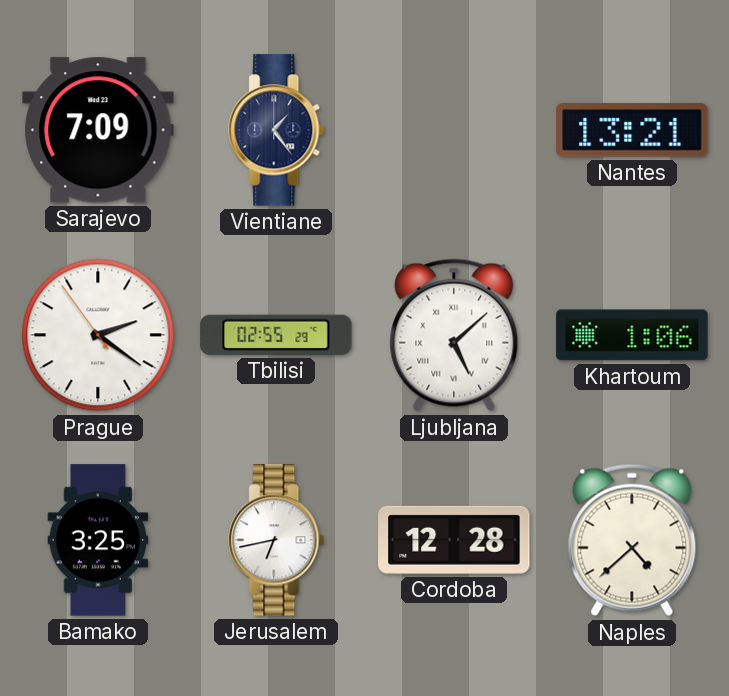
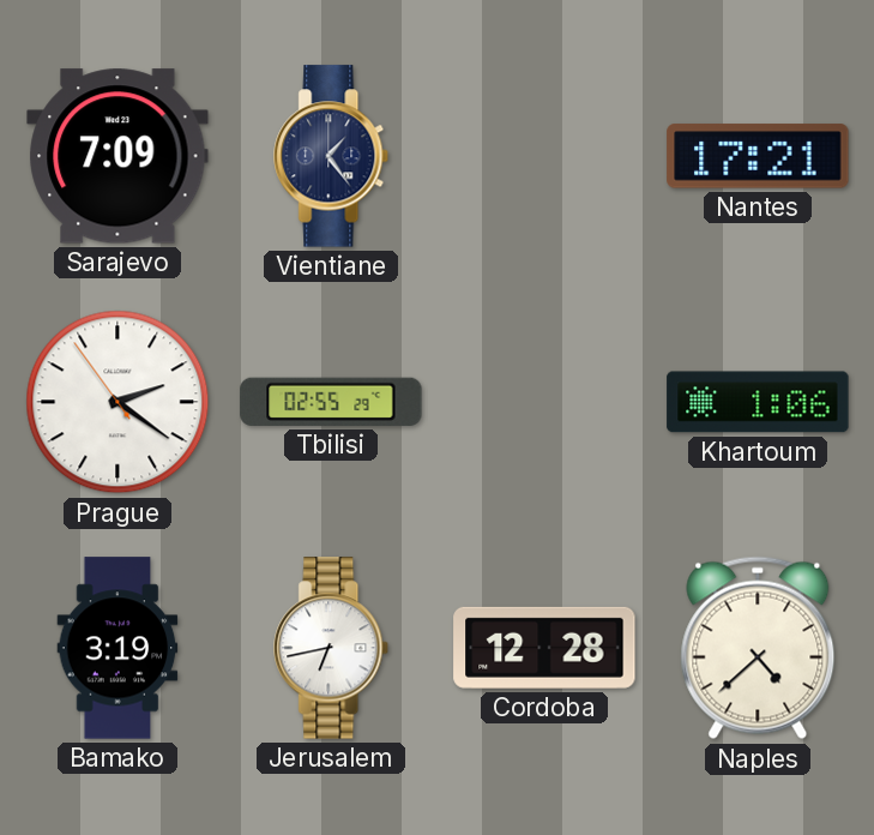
Nantes: 13:21 -> 17:21 (758, 156)
Ljubljana: 5:08 -> none (454, 335)
Bamako: 3:25 -> 3:19 (117, 648)
